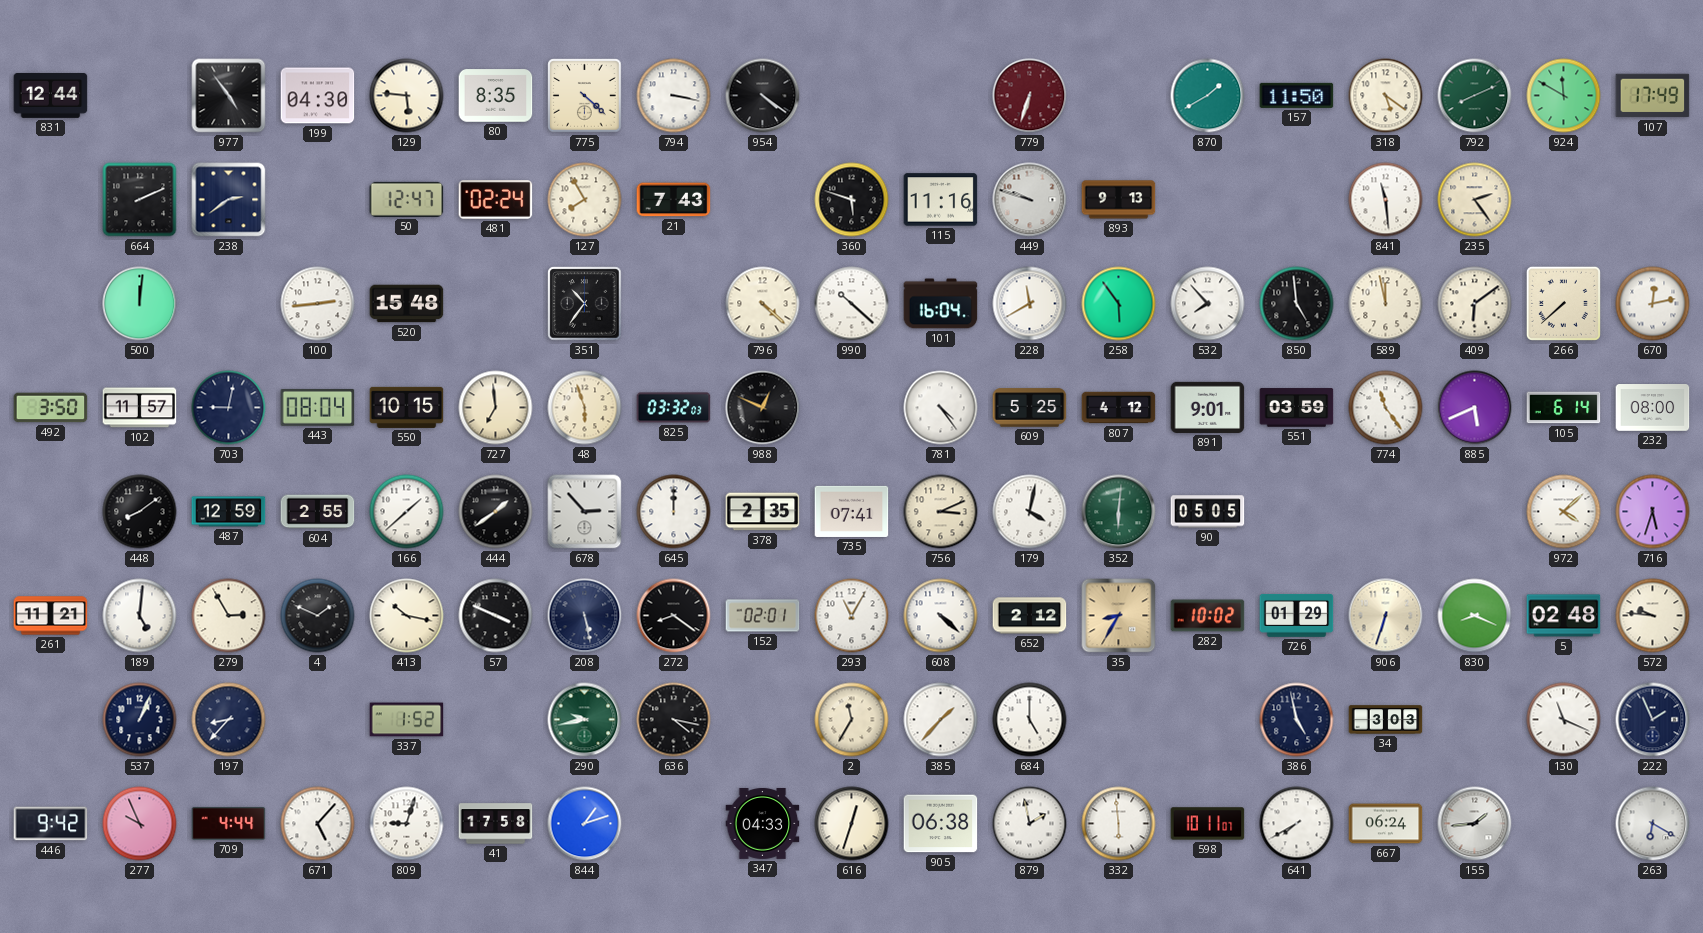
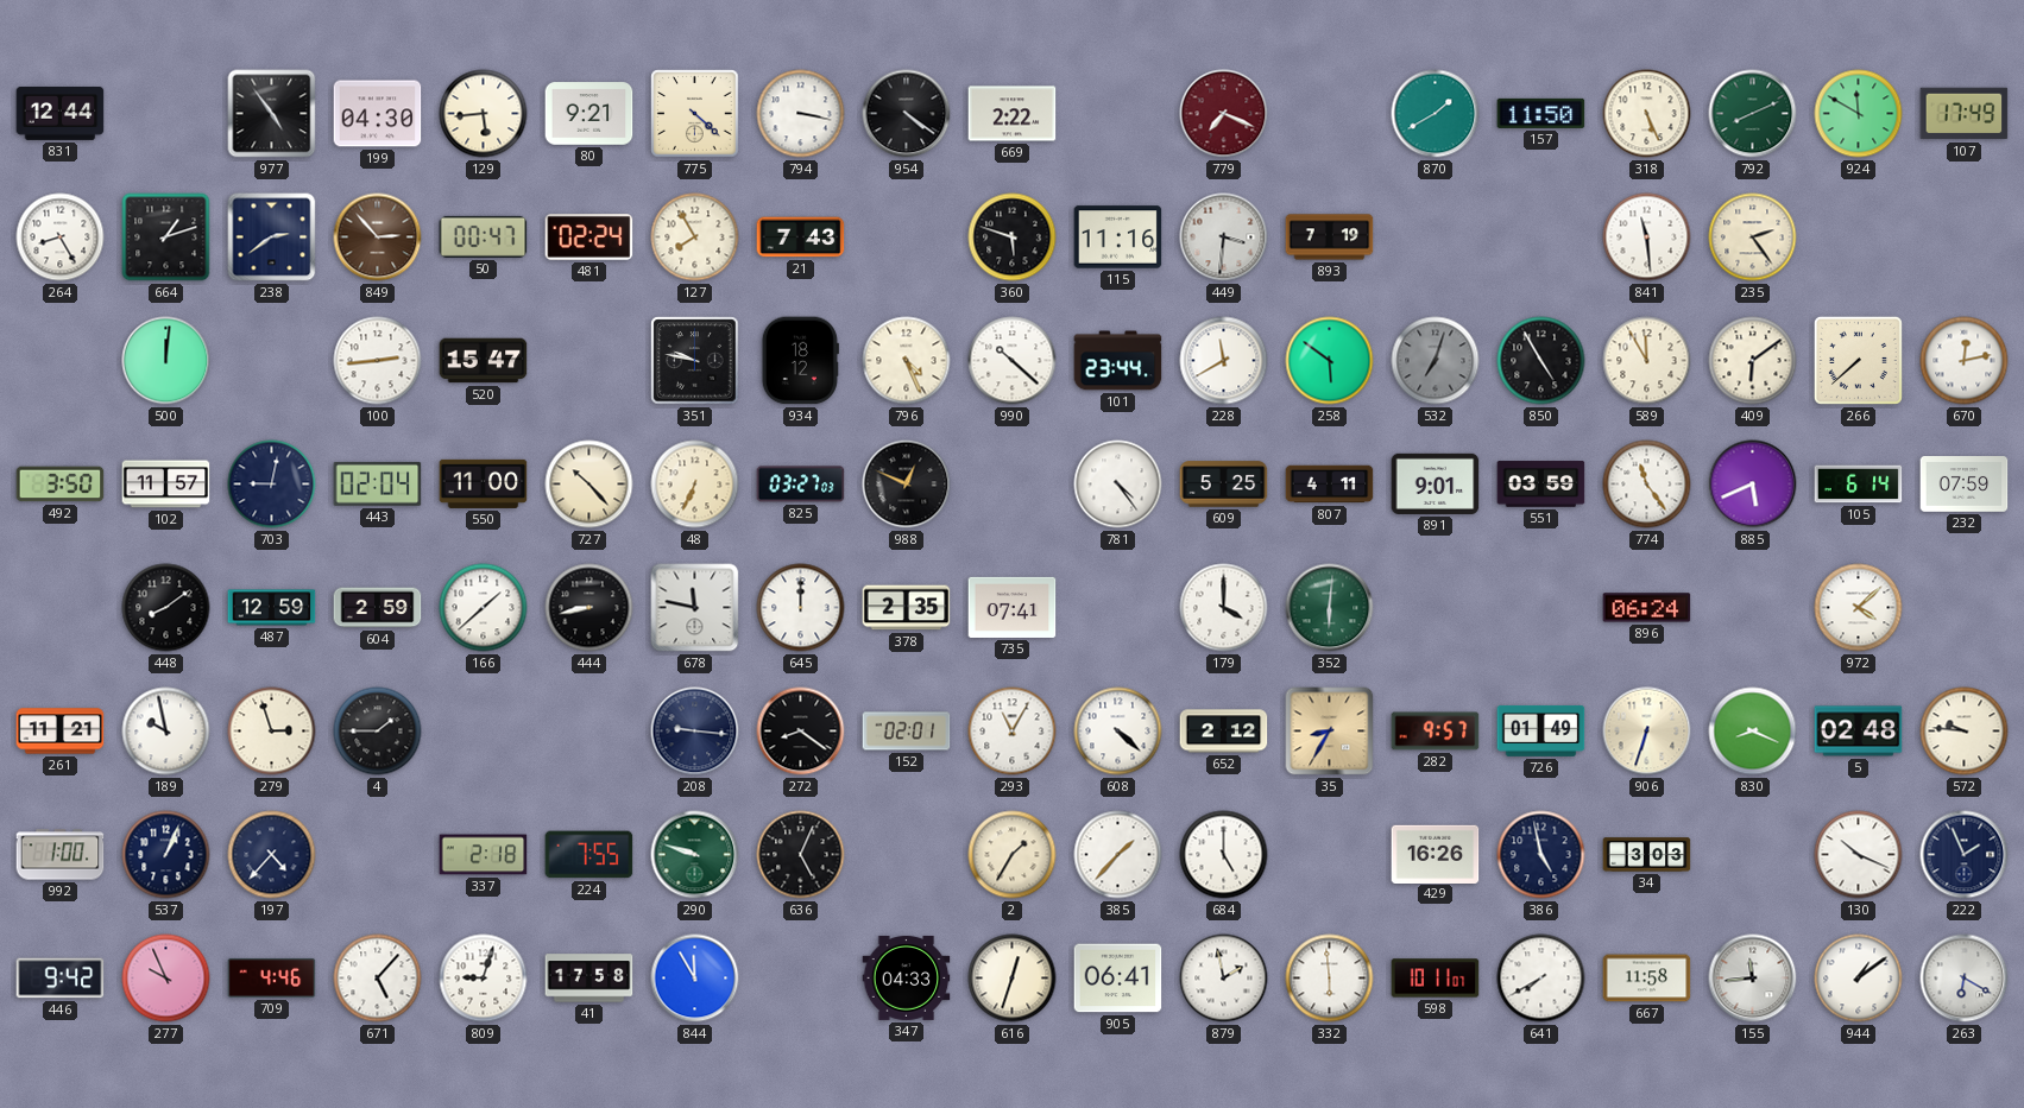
129: 5:46 -> 5:44 (484, 114)
80: 8:35 -> 9:21 (589, 114)
669: none -> 2:22 (1013, 114)
779: 6:33 -> 7:19 (1224, 114)
318: 5:21 -> 5:26 (1647, 114)
264: none -> 8:25 (61, 238)
664: 2:11 -> 1:12 (166, 238)
849: none -> 2:53 (378, 238)
50: 12:47 -> 00:47 (484, 236)
449: 9:48 -> 3:31 (1224, 238)
893: 9:13 -> 7:19 (1330, 238)
520: 15:48 -> 15:47 (484, 361)
351: 10:36 -> 9:47 (695, 361)
934: none -> 18:12 (800, 361)
796: 4:22 -> 4:26 (907, 361)
101: 16:04 -> 23:44 (1118, 361)
258: 5:54 -> 5:51 (1330, 361)
532: 7:53 -> 7:03 (1436, 361)
532 dial: white -> grey (1436, 361)
850: 4:59 -> 4:55 (1541, 361)
589: 11:58 -> 11:55 (1647, 361)
443: 08:04 -> 02:04 (378, 483)
550: 10:15 -> 11:00 (484, 483)
727: 6:59 -> 10:23 (589, 485)
48: 5:57 -> 6:34 (695, 485)
825: 03:32 -> 03:27 (801, 485)
807: 4:12 -> 4:11 (1330, 485)
232: 08:00 -> 07:59 (1965, 485)
604: 2:55 -> 2:59 (378, 608)
444: 1:39 -> 8:43 (589, 608)
678: 2:53 -> 11:47 (695, 608)
756: 3:11 -> none (941, 512)
179: 4:02 -> 4:00 (1224, 608)
90: 05:05 -> none (1208, 512)
896: none -> 06:24 (1647, 608)
716: 5:33 -> none (1653, 512)
189: 5:01 -> 9:58 (166, 732)
279: 2:55 -> 2:57 (272, 732)
4: 1:49 -> 1:45 (378, 732)
413: 10:17 -> none (407, 616)
57: 3:49 -> none (496, 616)
208: 5:28 -> 9:16 (695, 732)
282: 10:02 -> 9:57 (1436, 732)
726: 01:29 -> 01:49 (1541, 730)
992: none -> 1:00 (61, 855)
197: 8:37 -> 4:37 (272, 855)
337: 1:52 -> 2:18 (484, 855)
224: none -> 7:55 (589, 855)
290: 9:43 -> 9:48 (695, 855)
636: 4:17 -> 5:04 (801, 855)
2: 11:35 -> 1:35 (1013, 855)
429: none -> 16:26 (1436, 854)
130: 11:19 -> 10:19 (1859, 855)
709: 4:44 -> 4:46 (272, 977)
844: 1:12 -> 11:55 (695, 979)
905: 06:38 -> 06:41 (1118, 979)
667: 06:24 -> 11:58 (1647, 979)
155: 1:44 -> 11:44 (1753, 979)
944: none -> 1:09 (1859, 979)
